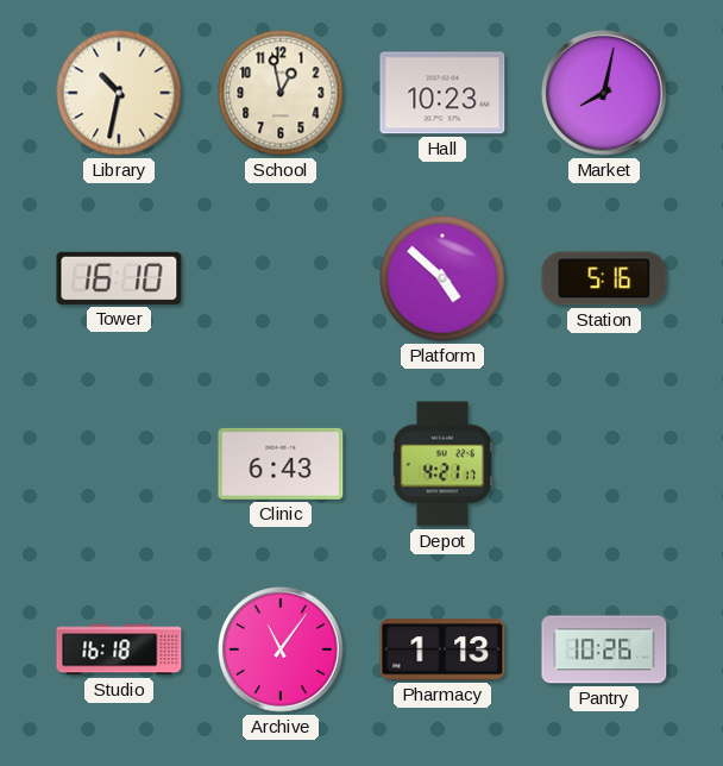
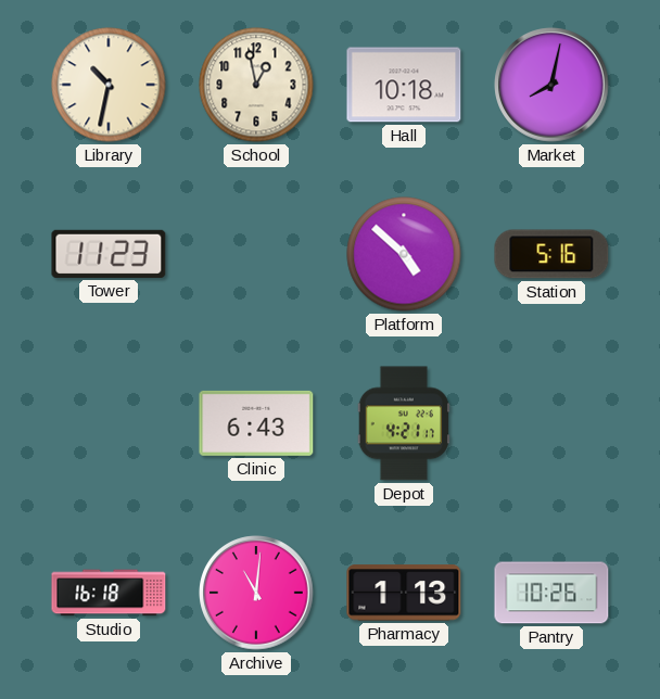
Hall: 10:23 -> 10:18 (404, 85)
Tower: 16:10 -> 11:23 (109, 254)
Archive: 11:06 -> 11:01 (256, 593)
